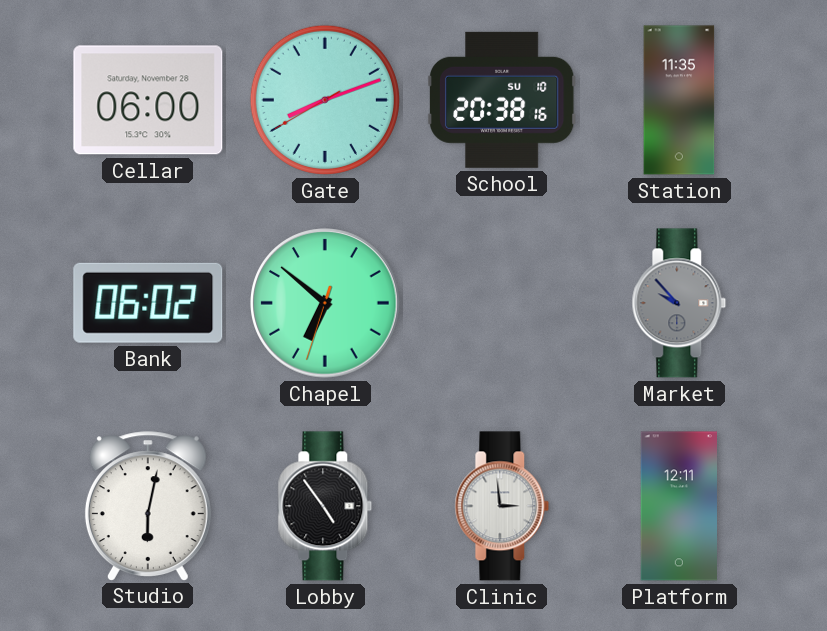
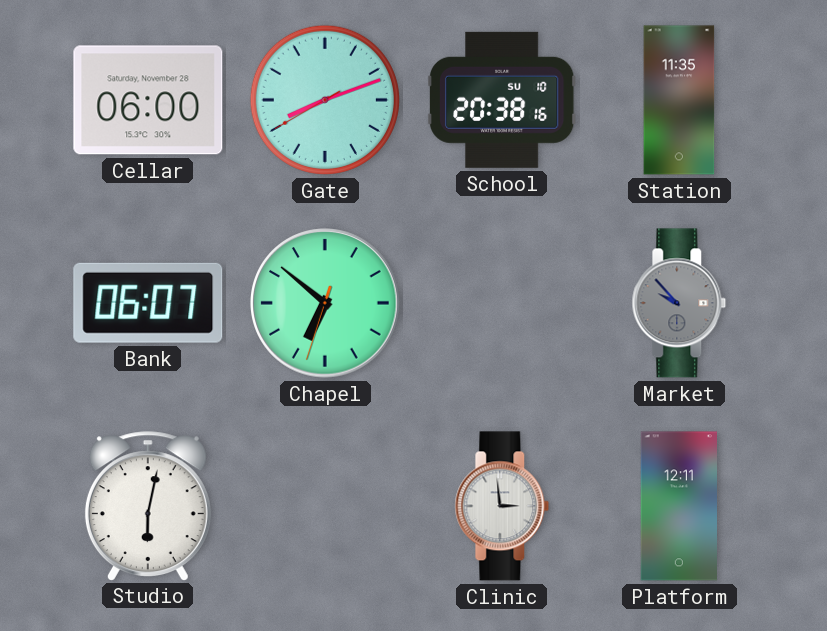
Bank: 06:02 -> 06:07 (148, 303)
Lobby: 4:54 -> none (325, 506)
